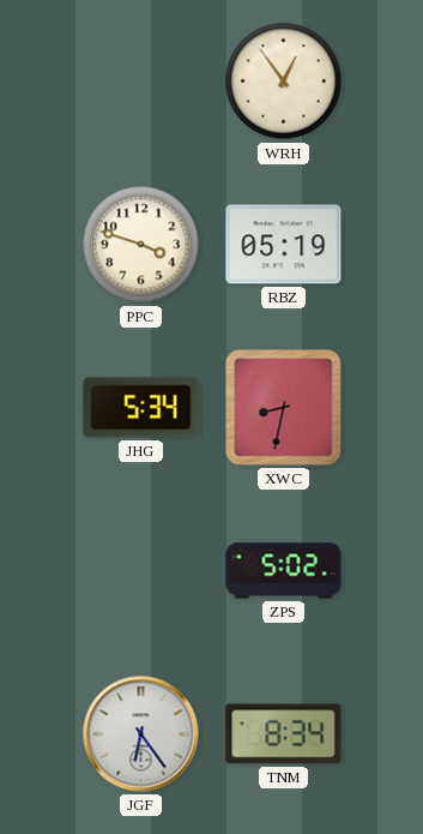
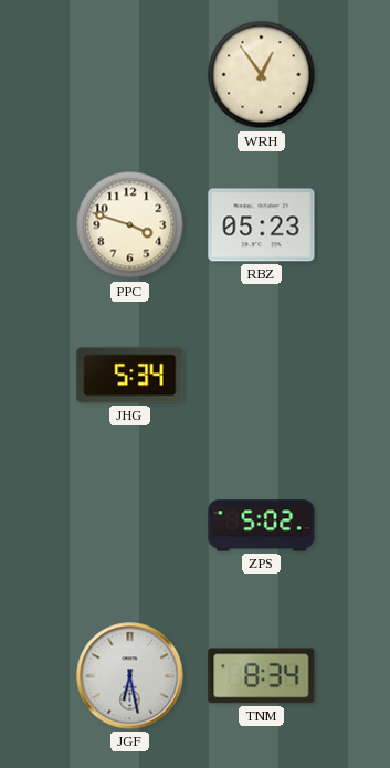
RBZ: 05:19 -> 05:23 (262, 225)
XWC: 8:32 -> none (284, 408)
JGF: 6:24 -> 6:28 (130, 676)
